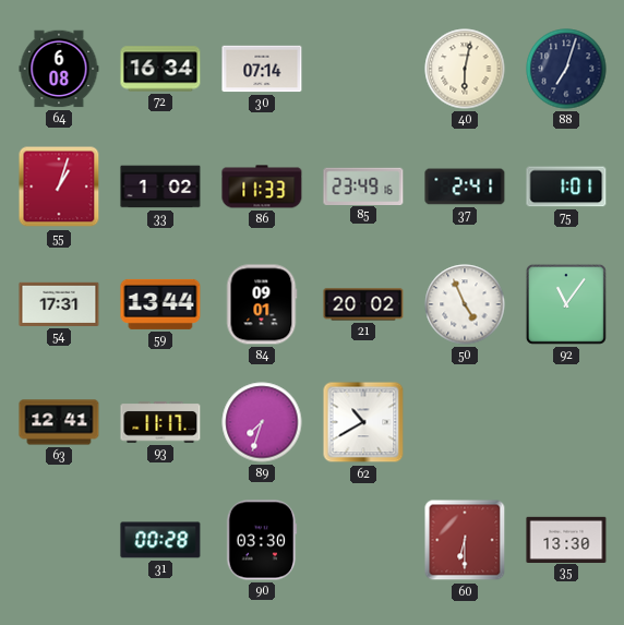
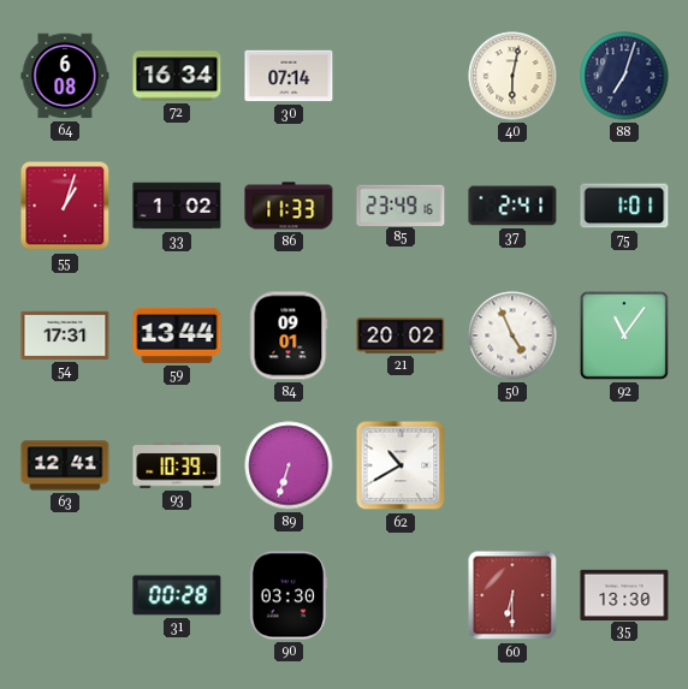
93: 11:17 -> 10:39 (177, 465)
89: 7:33 -> 6:33 (289, 465)
